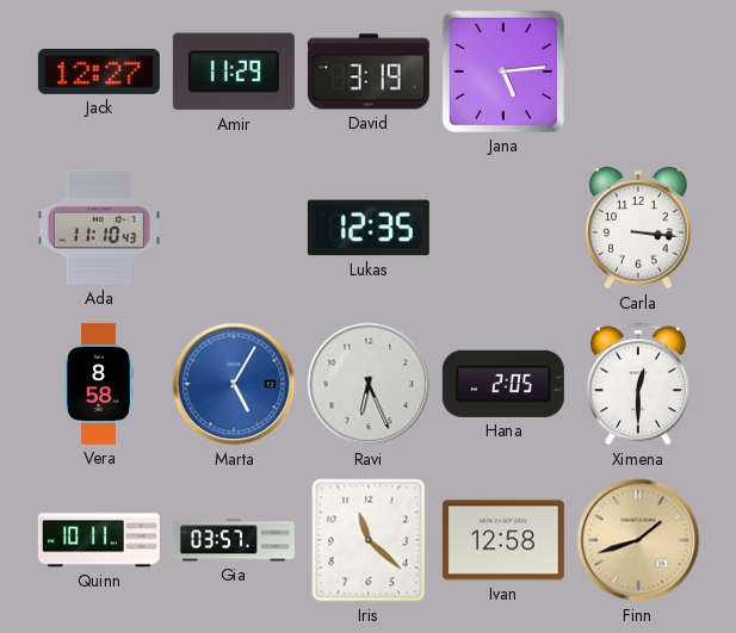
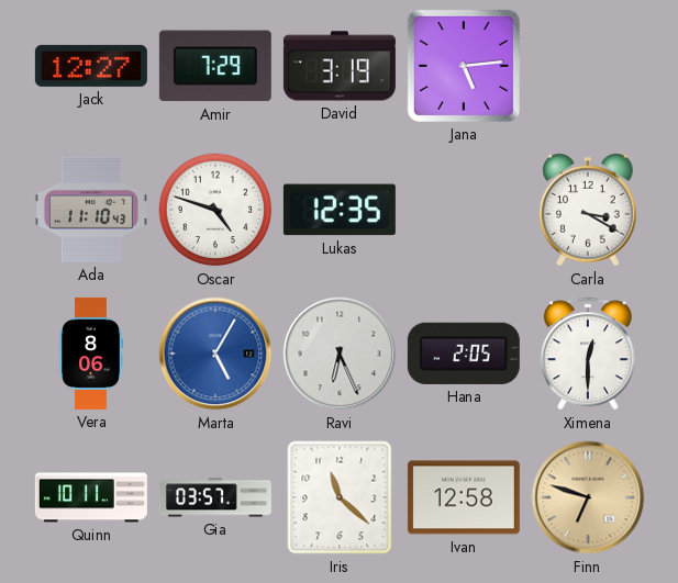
Amir: 11:29 -> 7:29 (215, 66)
Oscar: none -> 4:48 (215, 210)
Carla: 3:16 -> 3:20 (588, 211)
Vera: 8:58 -> 8:06 (91, 354)
Finn: 1:42 -> 6:48 (588, 497)
